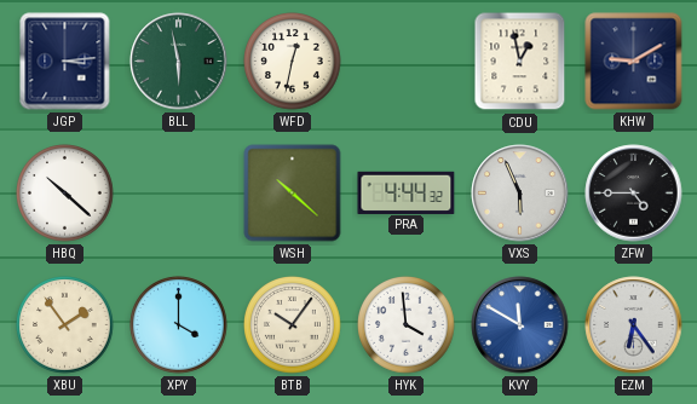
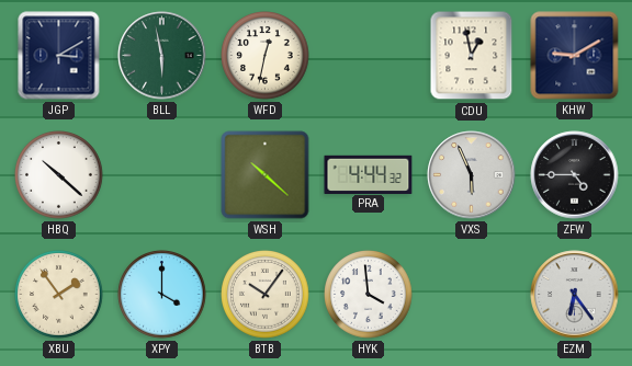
JGP: 3:14 -> 3:10 (59, 56)
KVY: 11:50 -> none (520, 325)
